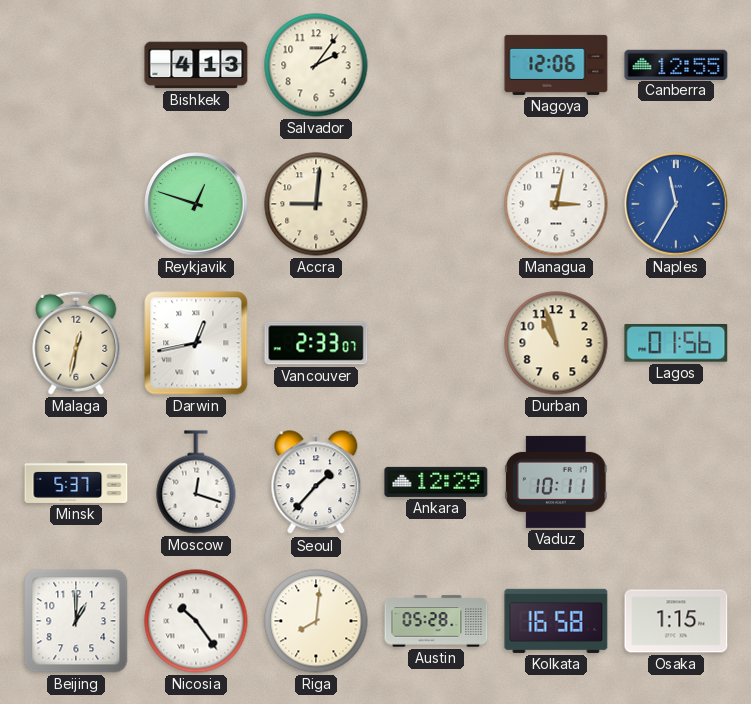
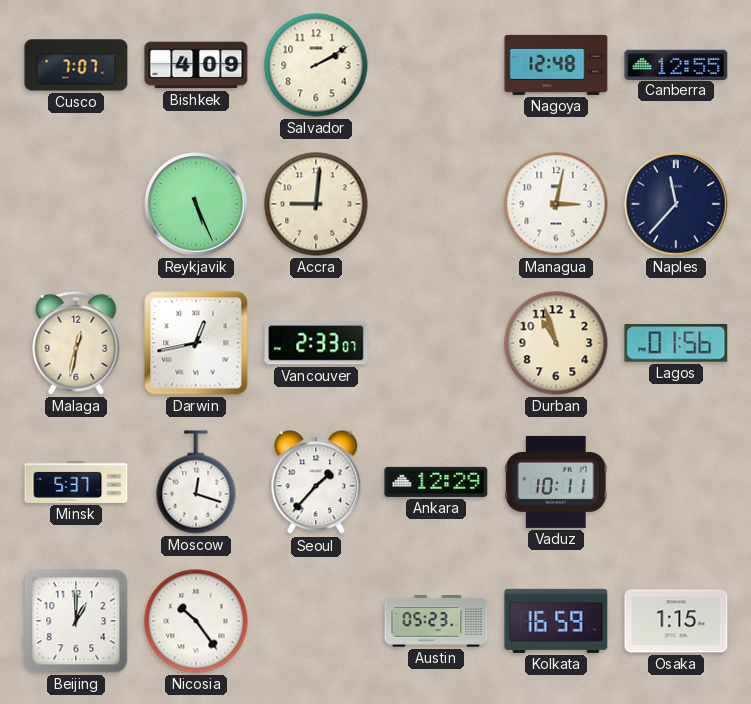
Cusco: none -> 7:07 (76, 65)
Bishkek: 4:13 -> 4:09 (196, 65)
Salvador: 2:06 -> 2:10 (316, 65)
Nagoya: 12:06 -> 12:48 (556, 65)
Reykjavik: 12:48 -> 5:26 (196, 204)
Naples: 11:35 -> 11:37 (676, 204)
Naples dial: blue -> navy (676, 204)
Riga: 8:01 -> none (316, 621)
Austin: 05:28 -> 05:23 (436, 621)
Kolkata: 16:58 -> 16:59 (556, 621)
